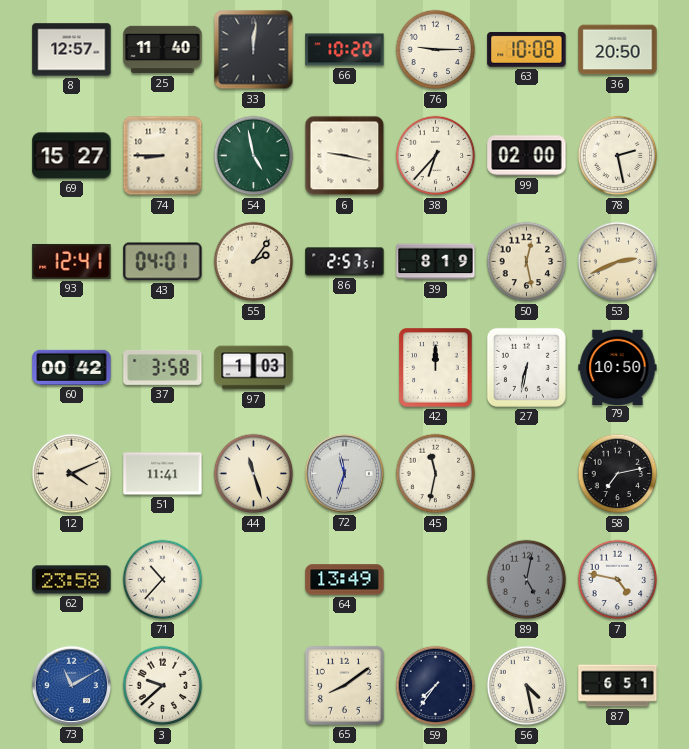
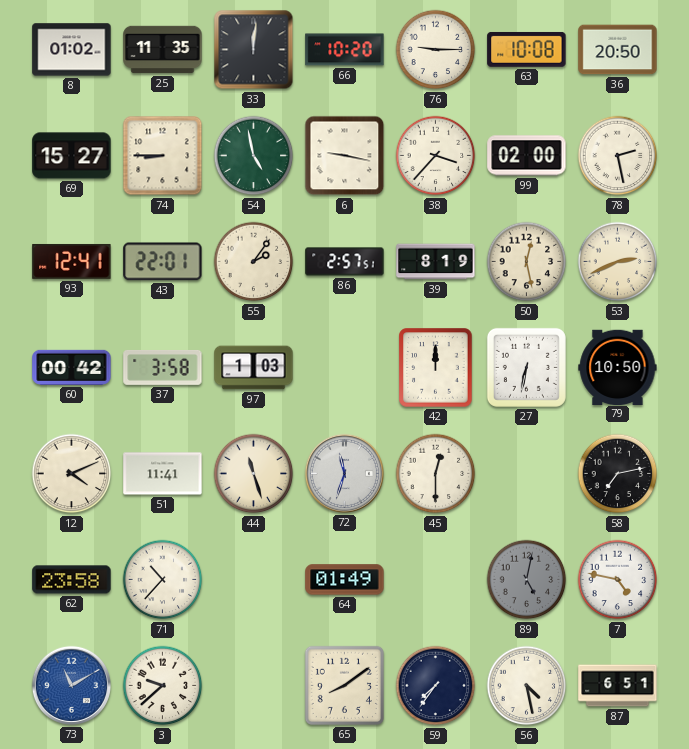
8: 12:57 -> 01:02 (72, 50)
25: 11:40 -> 11:35 (163, 50)
38: 6:37 -> 3:37 (436, 156)
43: 04:01 -> 22:01 (163, 262)
45: 11:32 -> 12:30 (436, 474)
64: 13:49 -> 01:49 (345, 580)
